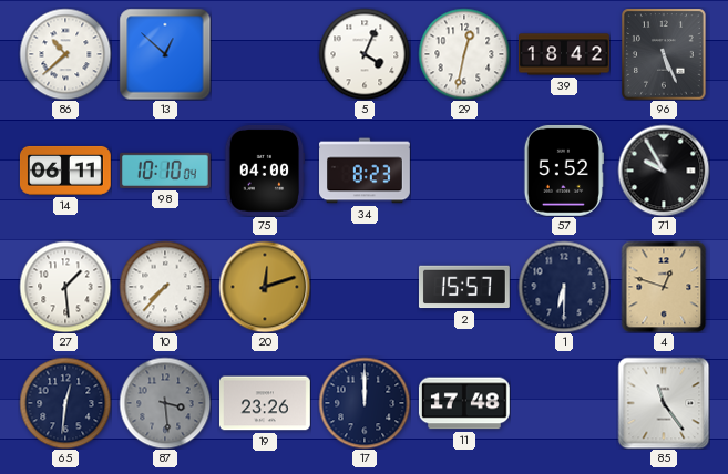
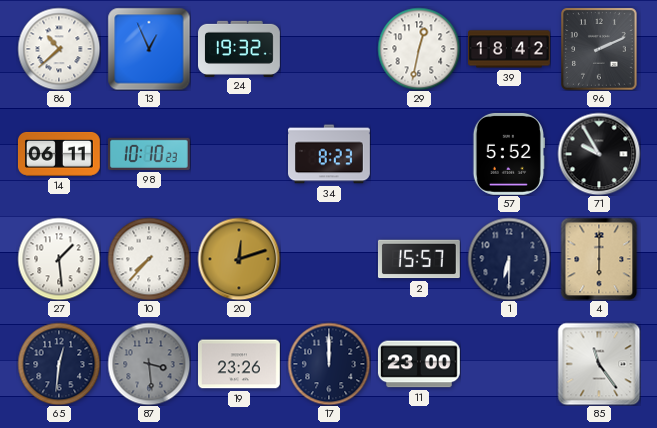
13: 12:52 -> 12:56 (149, 49)
24: none -> 19:32 (240, 48)
5: 4:04 -> none (365, 54)
96: 5:26 -> 2:11 (600, 49)
98: 10:10:04 -> 10:10:23 (149, 154)
75: 04:00 -> none (265, 172)
4: 12:48 -> 6:00 (599, 259)
11: 17:48 -> 23:00 (419, 364)
